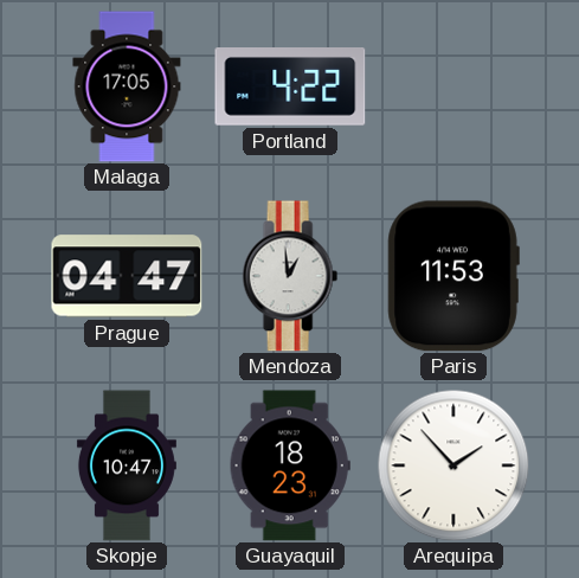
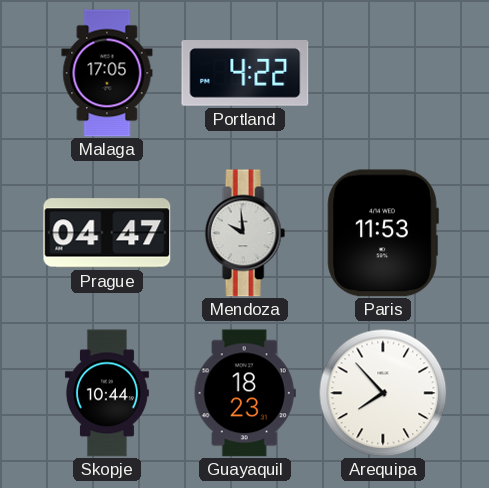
Mendoza: 12:59 -> 9:59 (245, 233)
Skopje: 10:47 -> 10:44 (107, 393)
Arequipa: 1:53 -> 7:53 (383, 393)
